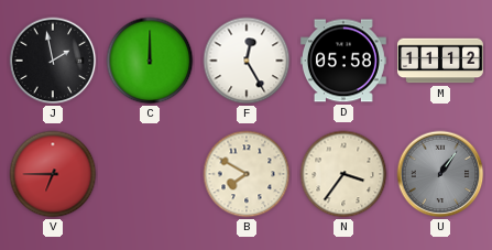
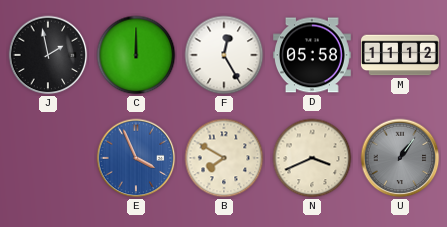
V: 6:45 -> none (53, 174)
E: none -> 3:56 (136, 158)
N: 3:36 -> 3:41 (312, 158)
